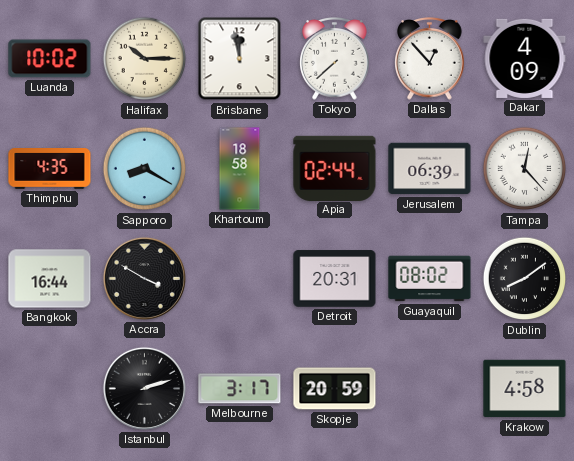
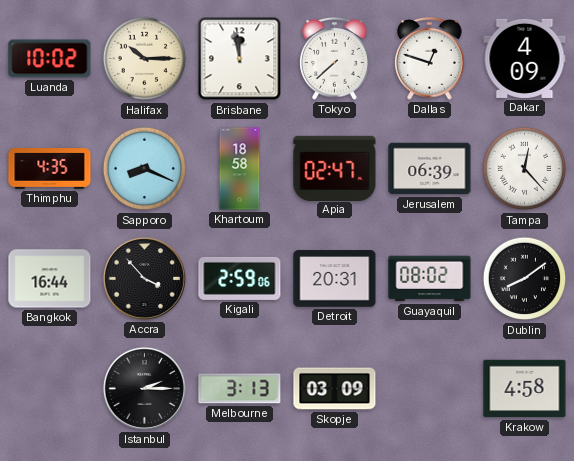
Dallas: 12:53 -> 12:48 (430, 59)
Sapporo: 8:20 -> 8:19 (145, 169)
Apia: 02:44 -> 02:47 (335, 168)
Accra: 3:50 -> 3:53 (144, 278)
Kigali: none -> 2:59 (240, 278)
Istanbul: 2:12 -> 2:15 (144, 388)
Melbourne: 3:17 -> 3:13 (240, 389)
Skopje: 20:59 -> 03:09 (335, 389)
